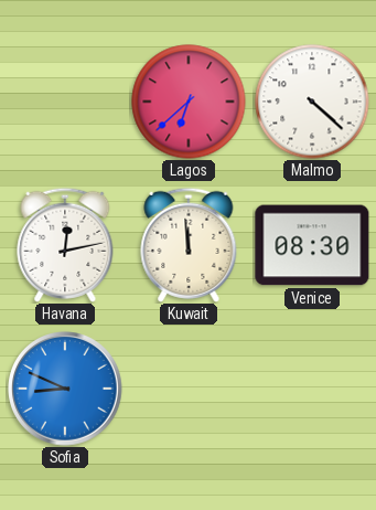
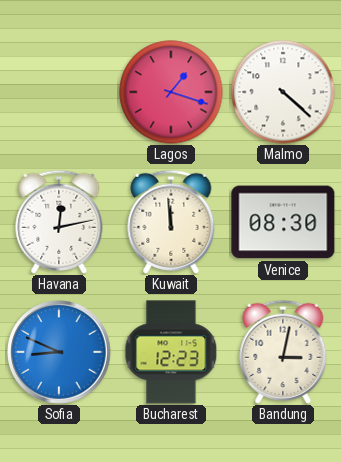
Lagos: 6:38 -> 1:18 (171, 92)
Bucharest: none -> 12:23 (171, 352)
Bandung: none -> 3:02 (283, 352)
